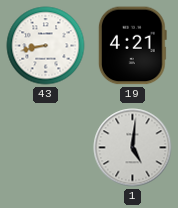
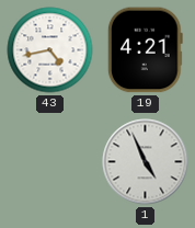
43: 8:43 -> 4:43 (50, 50)
1: 5:01 -> 4:56 (146, 162)
